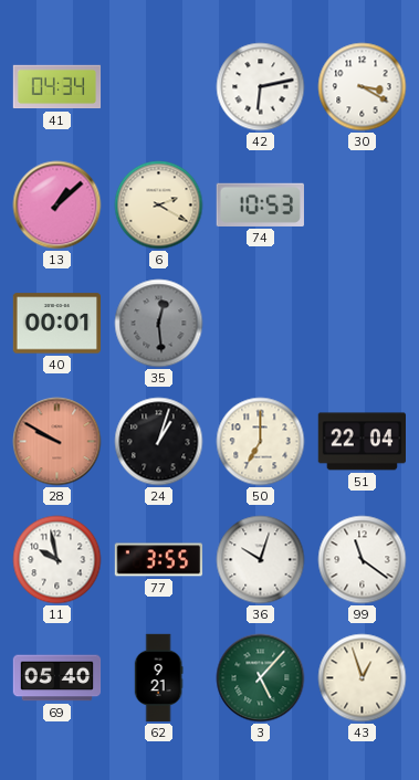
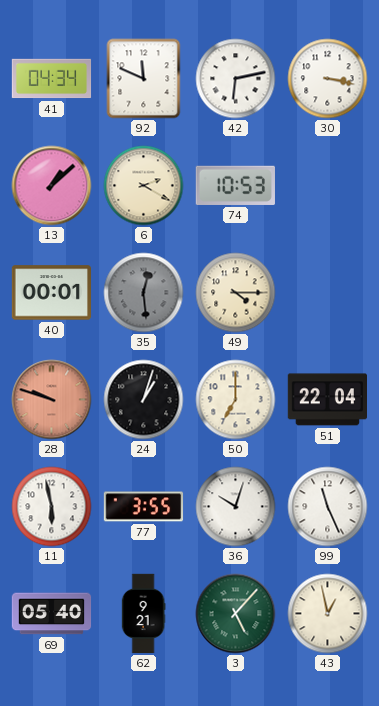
92: none -> 11:49 (144, 79)
30: 3:20 -> 3:17 (328, 79)
49: none -> 4:15 (236, 293)
28: 9:50 -> 9:48 (52, 400)
11: 9:58 -> 5:58 (52, 507)
99: 11:21 -> 11:26 (328, 507)
43: 12:57 -> 12:58 (328, 614)
